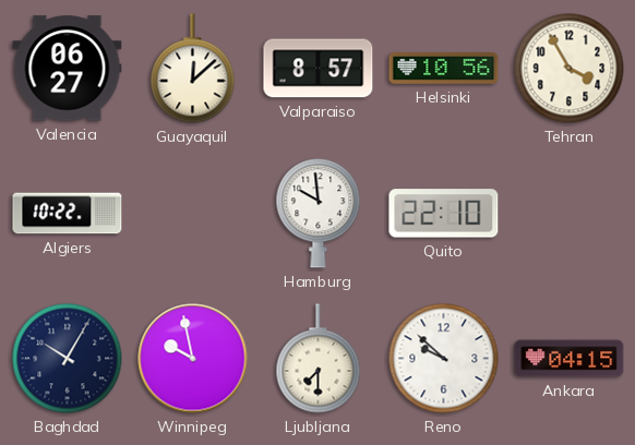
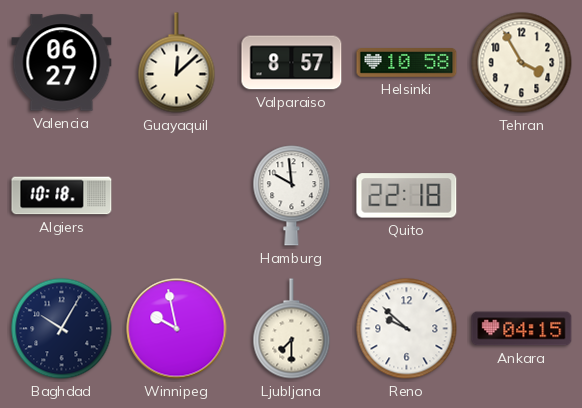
Helsinki: 10:56 -> 10:58 (407, 63)
Algiers: 10:22 -> 10:18 (62, 196)
Quito: 22:10 -> 22:18 (407, 196)
